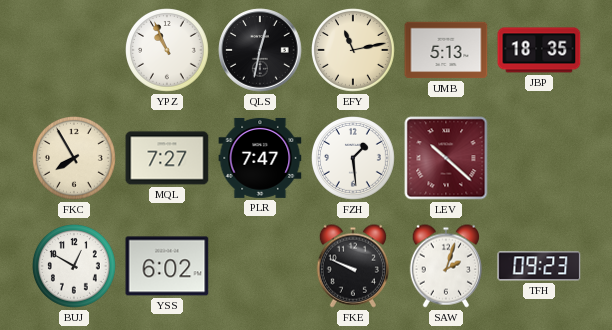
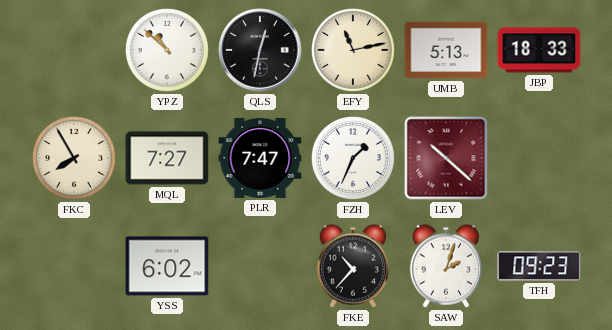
YPZ: 10:56 -> 10:52 (168, 51)
JBP: 18:35 -> 18:33 (539, 50)
FZH: 1:29 -> 1:34 (354, 159)
BUJ: 12:50 -> none (75, 267)
FKE: 9:49 -> 10:37 (352, 266)
